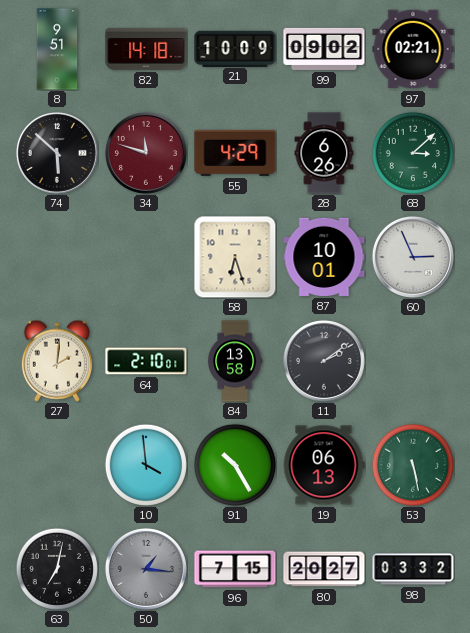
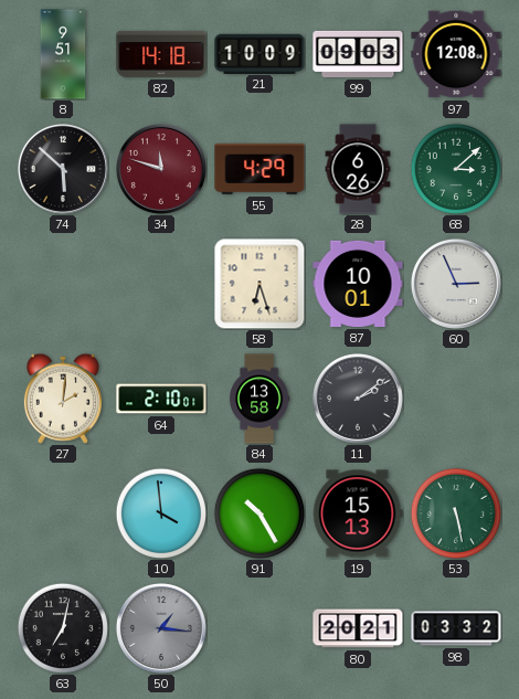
99: 09:02 -> 09:03 (358, 54)
97: 02:21 -> 12:08 (456, 54)
19: 06:13 -> 15:13 (358, 513)
96: 7:15 -> none (235, 569)
80: 20:27 -> 20:21 (358, 628)
